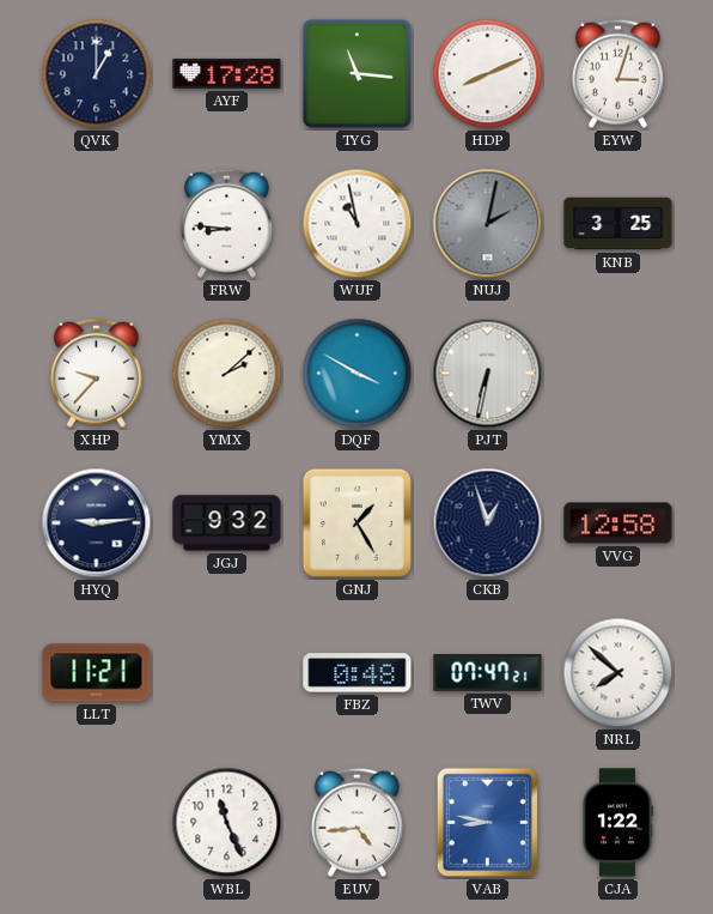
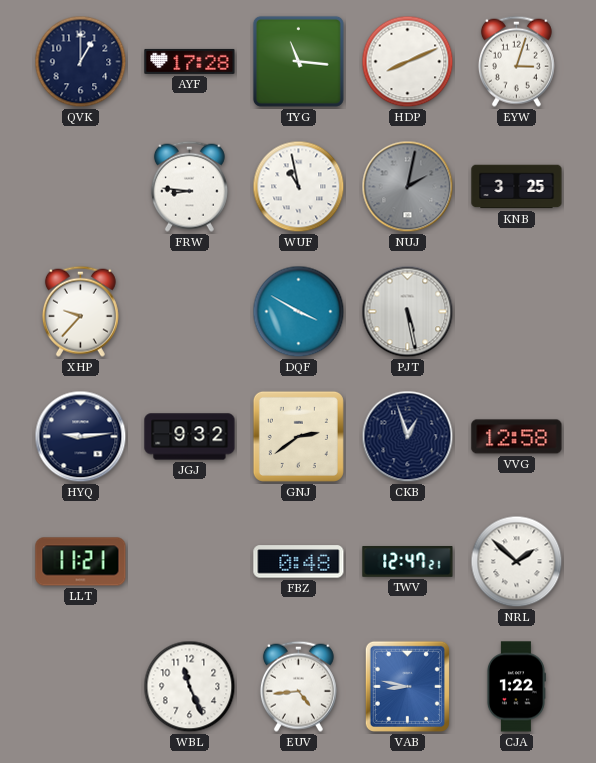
YMX: 2:08 -> none (227, 374)
PJT: 6:32 -> 5:28 (408, 312)
GNJ: 1:25 -> 2:39 (298, 436)
TWV: 07:47 -> 12:47 (408, 562)
NRL: 7:52 -> 1:52 (517, 562)
